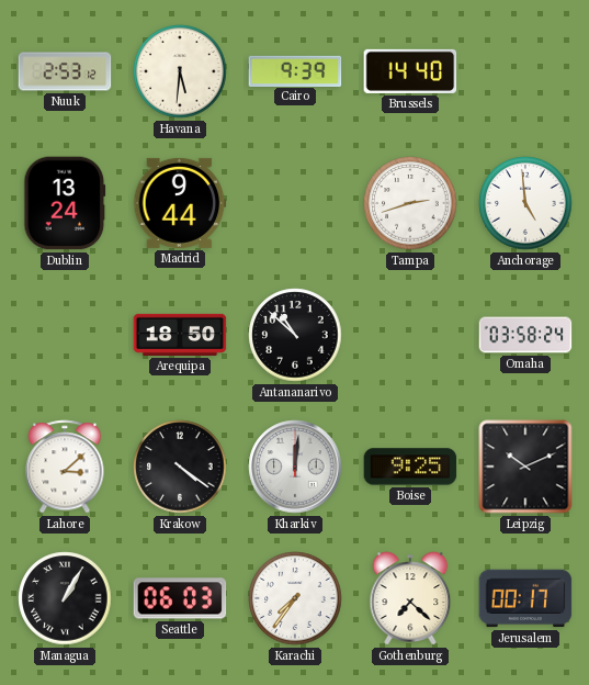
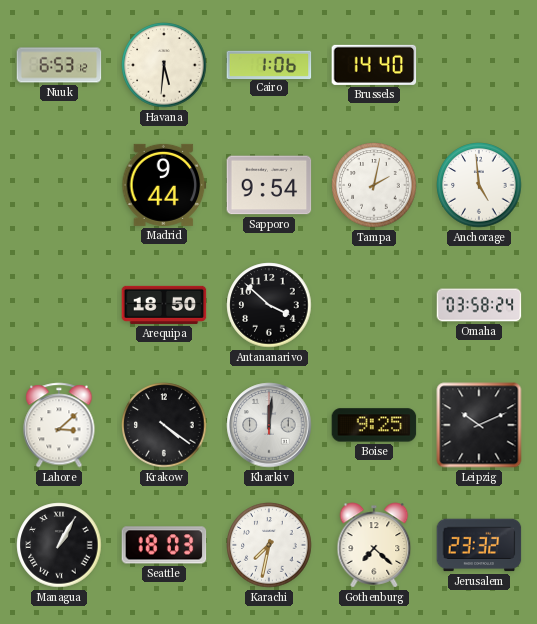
Nuuk: 2:53 -> 6:53 (59, 65)
Cairo: 9:39 -> 1:06 (269, 64)
Dublin: 13:24 -> none (65, 203)
Sapporo: none -> 9:54 (269, 185)
Tampa: 2:42 -> 2:02 (374, 185)
Antananarivo: 10:52 -> 3:52 (269, 305)
Seattle: 06:03 -> 18:03 (164, 545)
Karachi: 7:36 -> 7:32 (269, 545)
Jerusalem: 00:17 -> 23:32 (479, 545)
